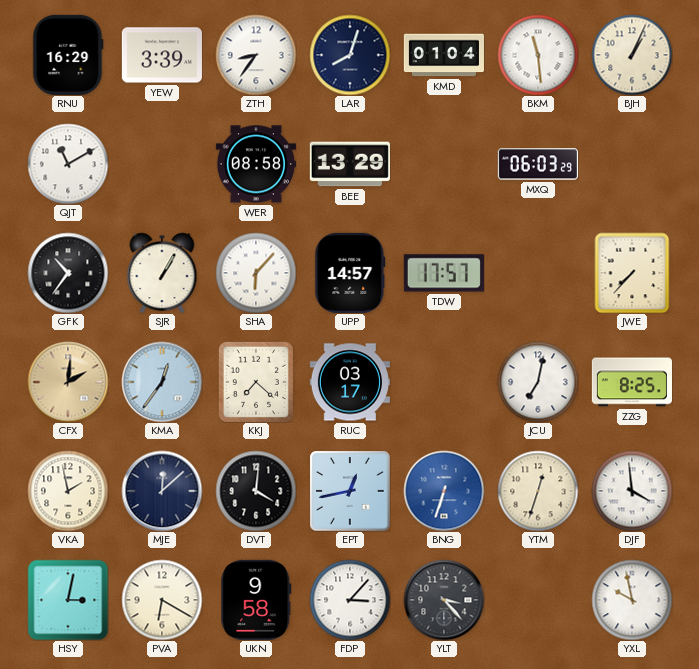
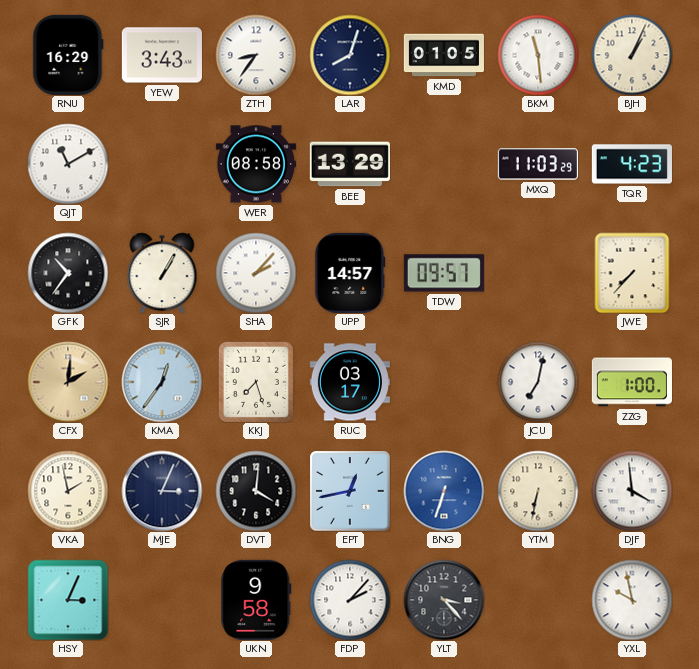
YEW: 3:39 -> 3:43 (162, 55)
KMD: 01:04 -> 01:05 (444, 55)
MXQ: 06:03 -> 11:03 (538, 164)
TQR: none -> 4:23 (632, 164)
SHA: 6:07 -> 2:07 (256, 273)
TDW: 17:57 -> 09:57 (444, 273)
KKJ: 7:22 -> 7:27 (256, 382)
ZZG: 8:25 -> 1:00 (632, 382)
MJE: 12:08 -> 3:04 (162, 491)
YTM: 12:33 -> 6:32 (538, 491)
HSY: 3:02 -> 3:04 (68, 600)
PVA: 6:20 -> none (162, 600)
FDP: 3:07 -> 2:07 (350, 600)
